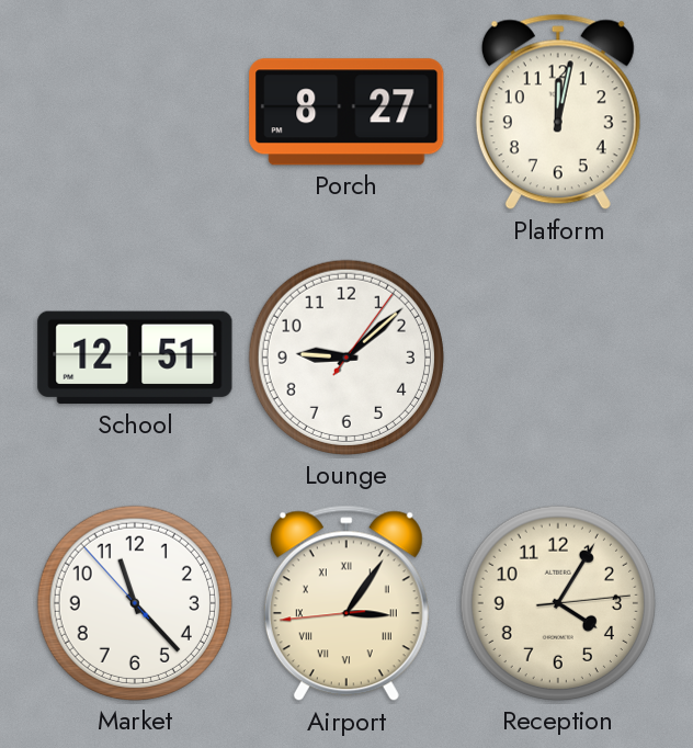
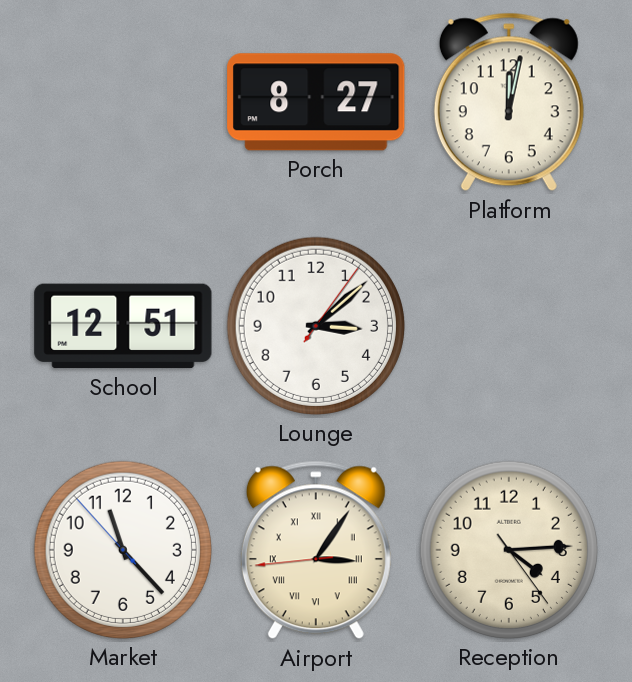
Lounge: 9:08 -> 3:08 (316, 326)
Reception: 4:05 -> 4:14 (509, 550)
